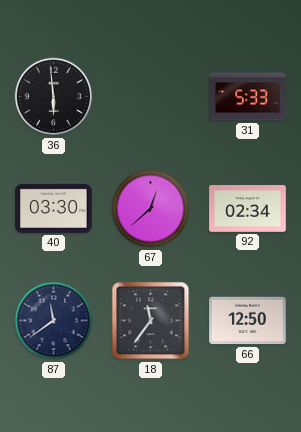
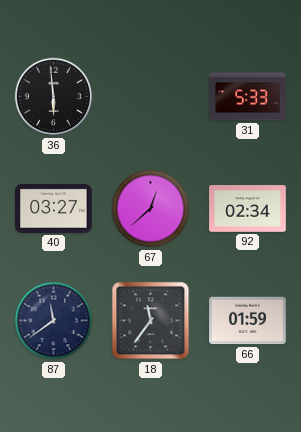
40: 03:30 -> 03:27 (54, 208)
66: 12:50 -> 01:59 (248, 321)
